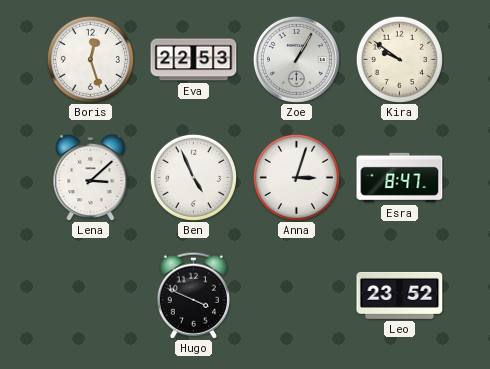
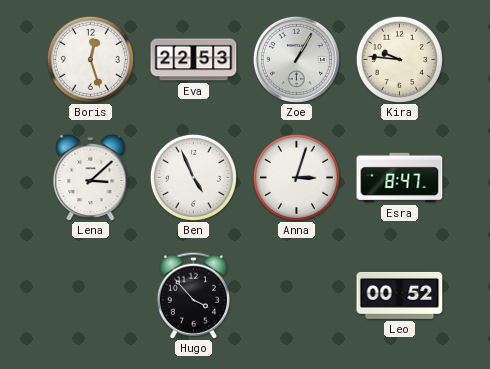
Kira: 9:51 -> 9:46 (399, 59)
Hugo: 3:49 -> 3:53 (193, 295)
Leo: 23:52 -> 00:52 (400, 295)
